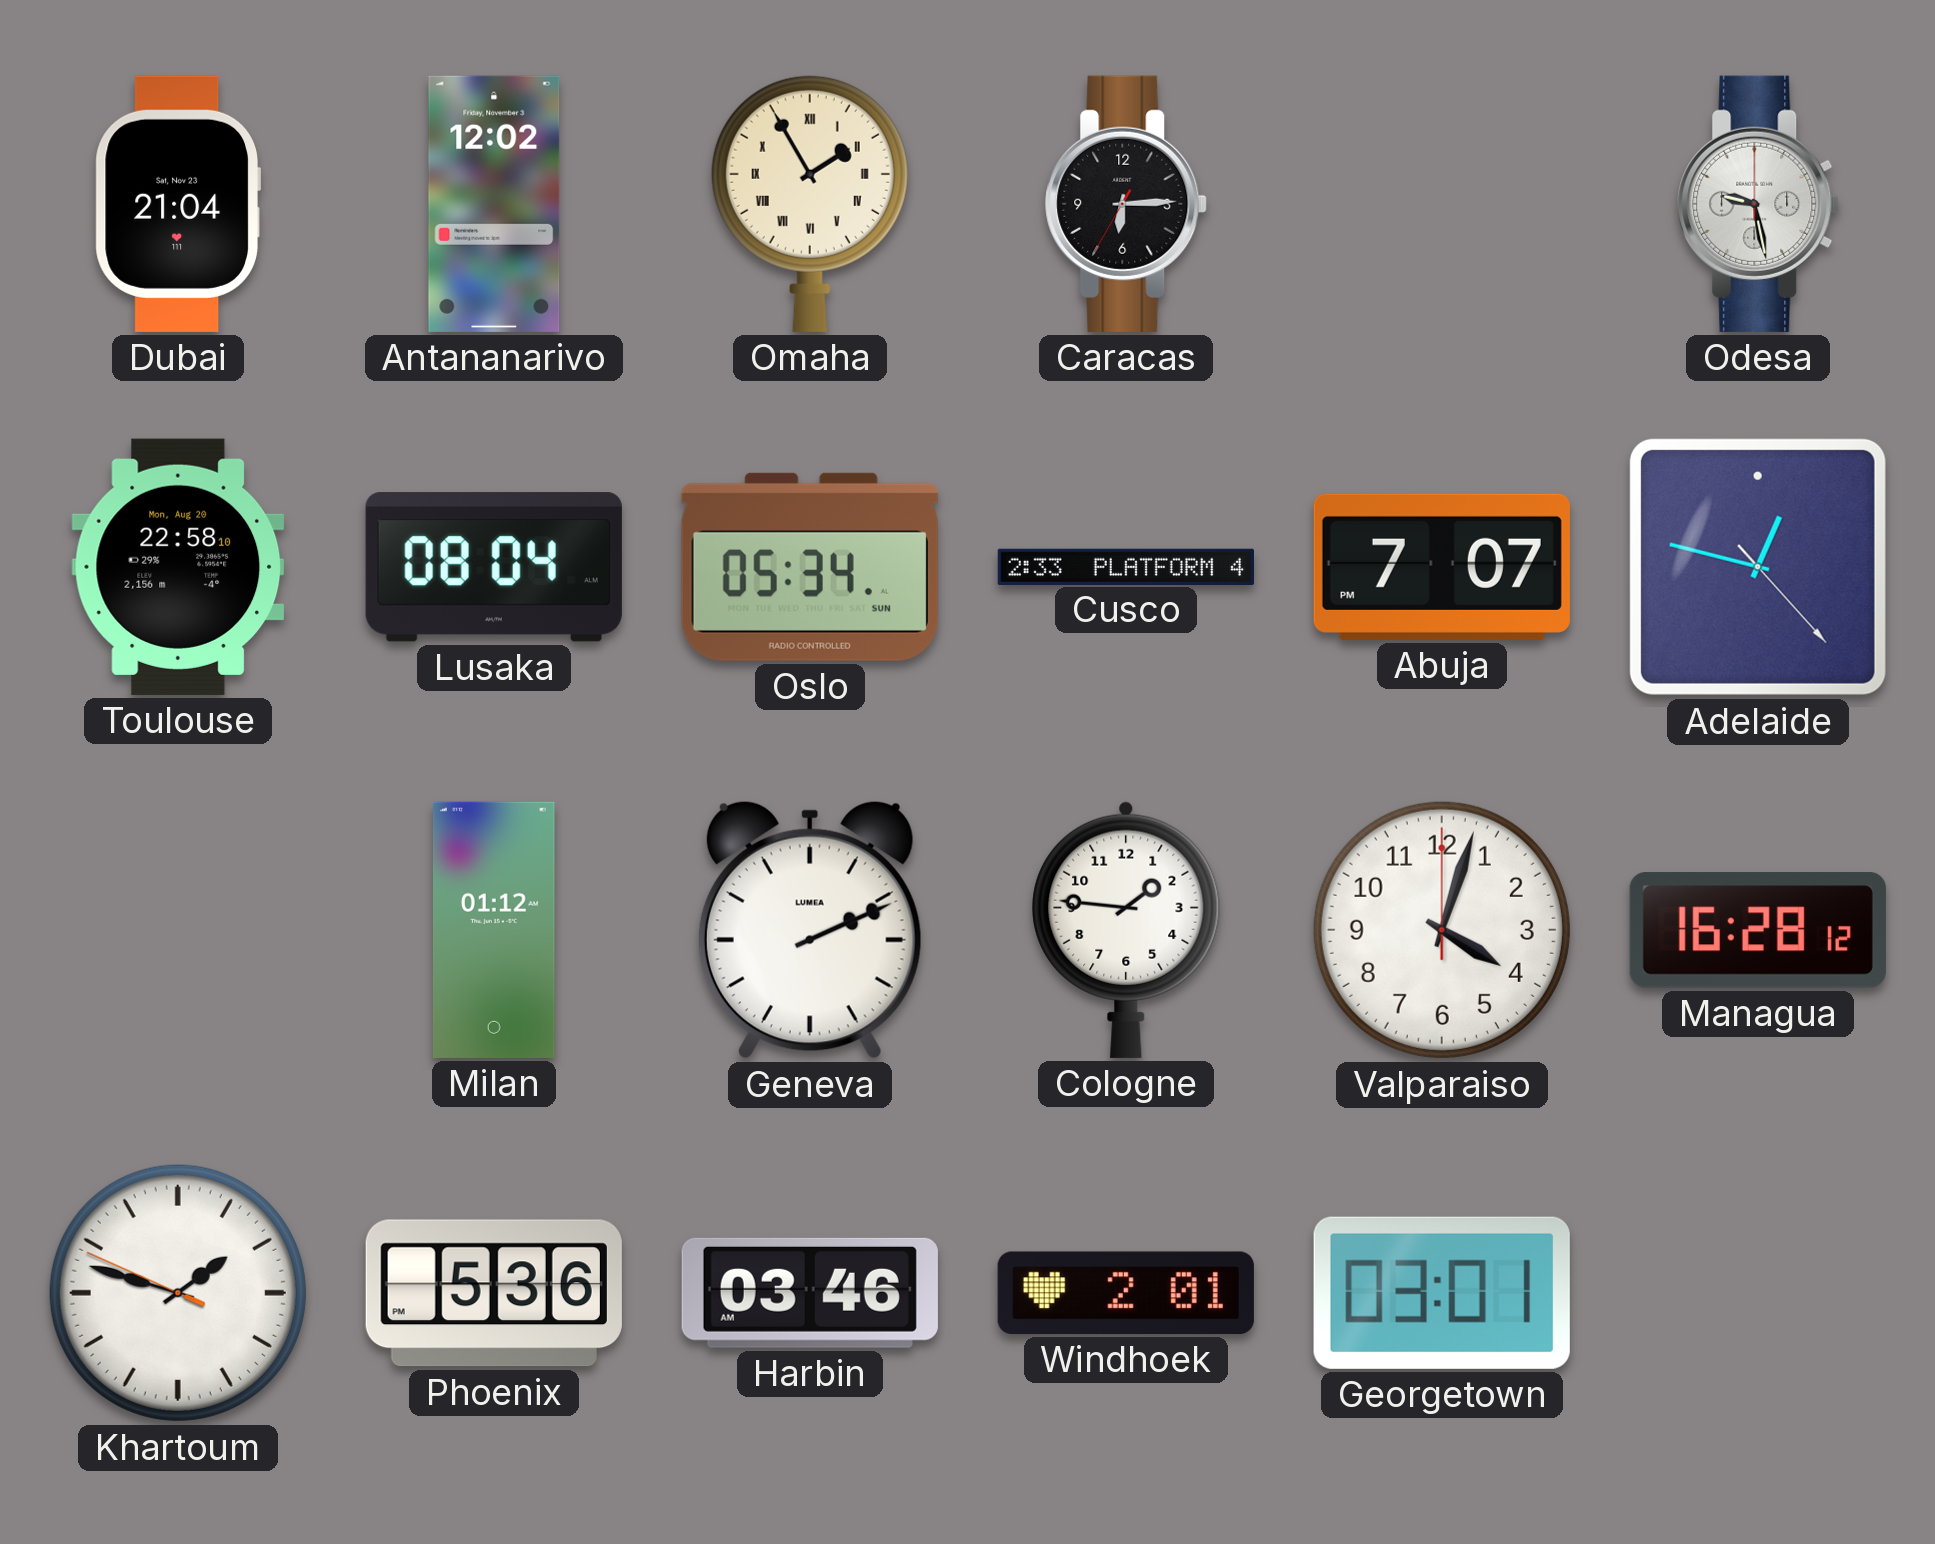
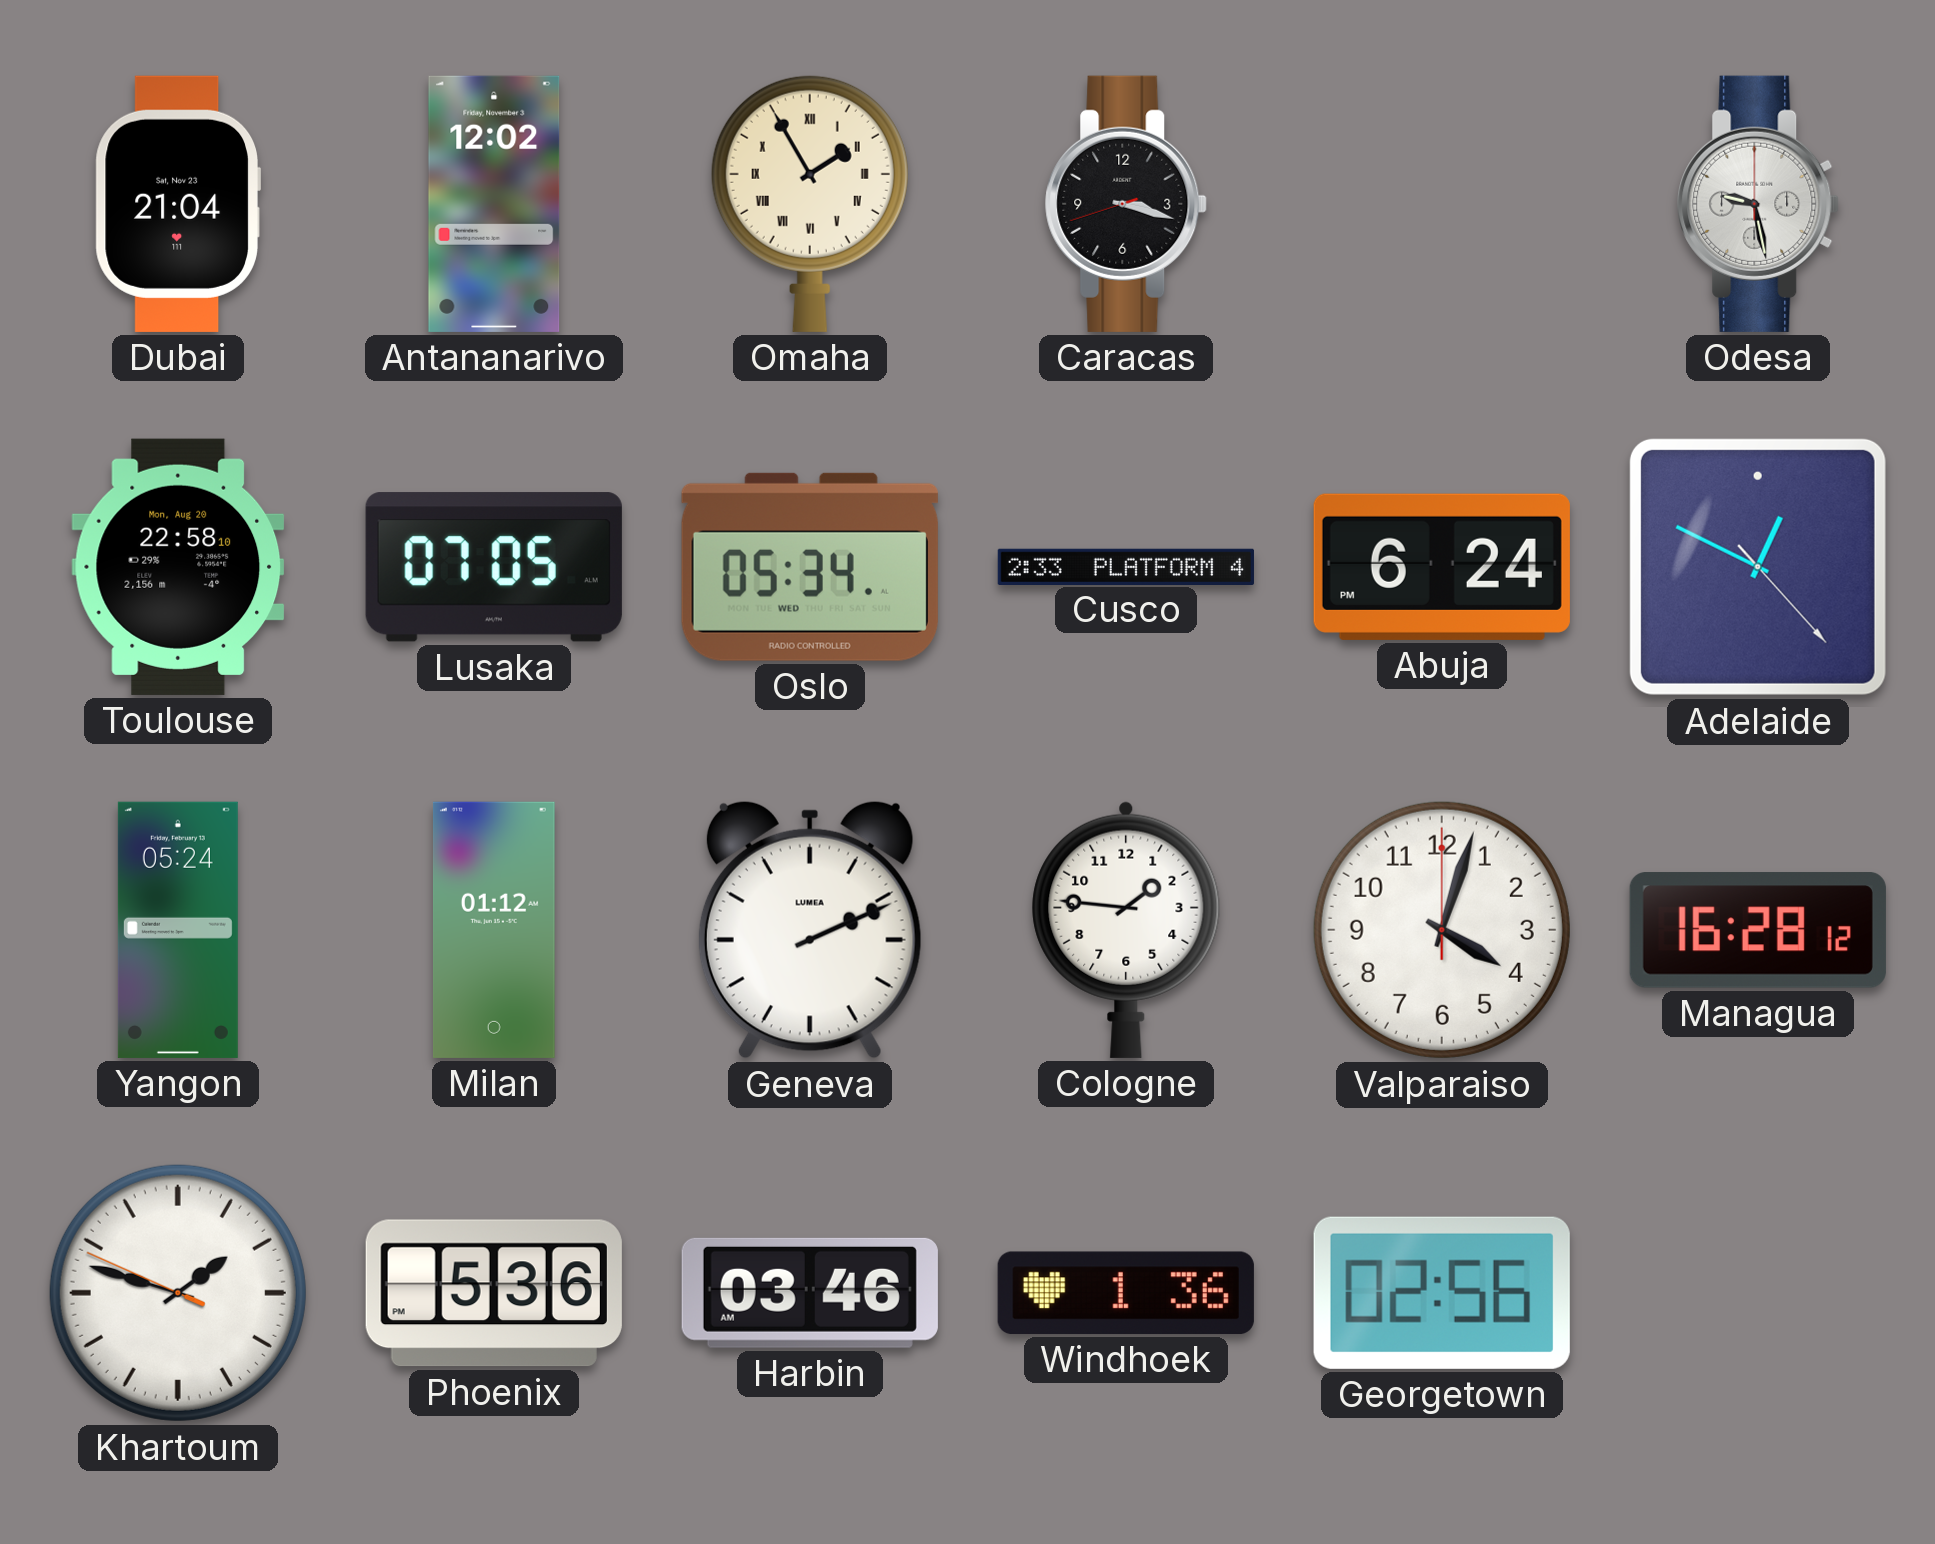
Caracas: 6:14 -> 3:17 (1126, 204)
Lusaka: 08:04 -> 07:05 (494, 567)
Oslo date: SUN -> WED (810, 567)
Abuja: 7:07 -> 6:24 (1442, 567)
Adelaide: 12:47 -> 12:49 (1758, 567)
Yangon: none -> 05:24 (178, 930)
Windhoek: 2:01 -> 1:36 (1126, 1293)
Georgetown: 03:01 -> 02:56 (1442, 1293)
